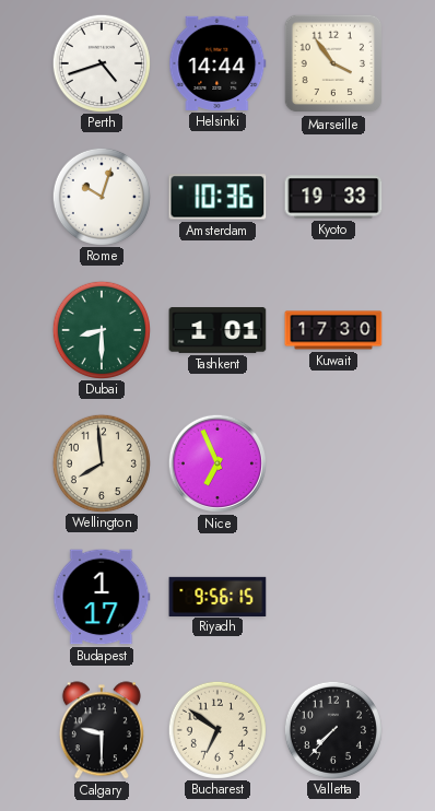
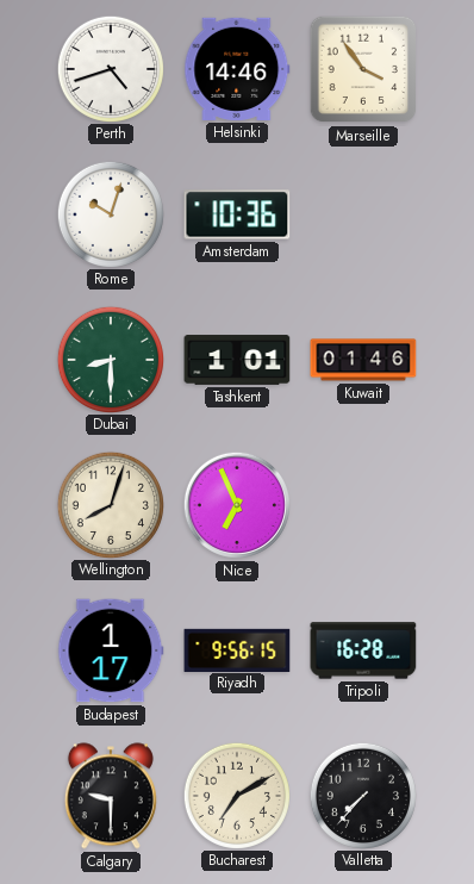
Helsinki: 14:44 -> 14:46 (237, 69)
Kyoto: 19:33 -> none (333, 197)
Kuwait: 17:30 -> 01:46 (363, 360)
Wellington: 7:59 -> 8:03 (110, 504)
Tripoli: none -> 16:28 (363, 650)
Bucharest: 6:51 -> 7:10 (236, 795)
